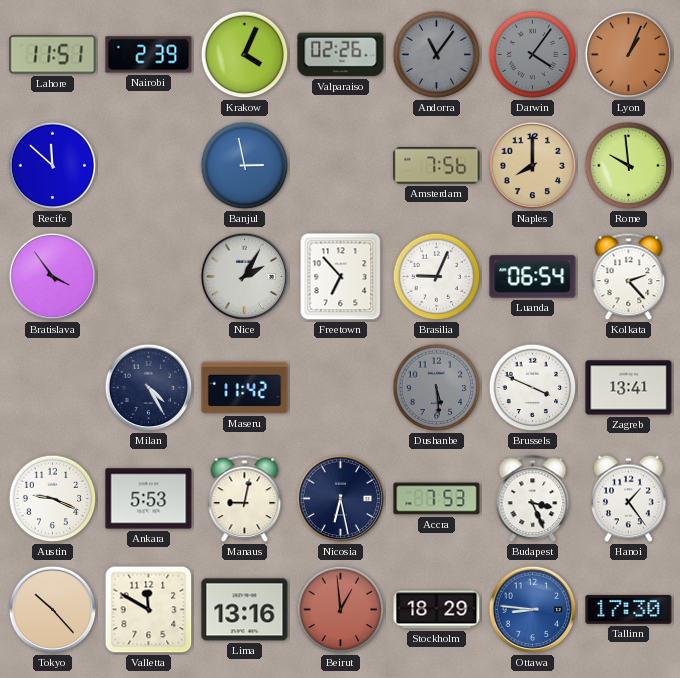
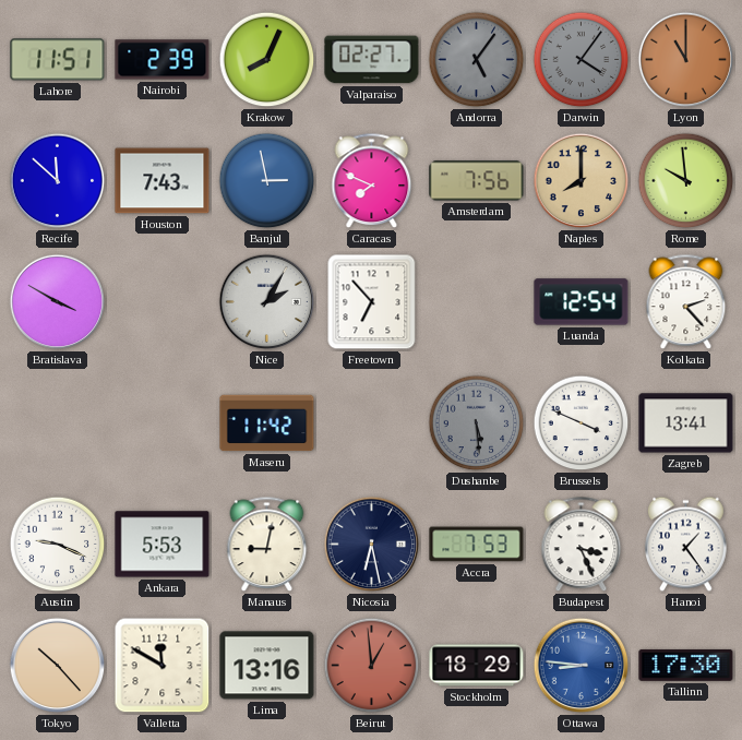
Krakow: 4:04 -> 8:04 (267, 60)
Valparaiso: 02:26 -> 02:27 (372, 60)
Andorra: 11:06 -> 5:06 (477, 60)
Lyon: 1:04 -> 11:00 (686, 60)
Houston: none -> 7:43 (163, 181)
Caracas: none -> 7:49 (372, 181)
Bratislava: 3:54 -> 3:50 (58, 302)
Brasilia: 9:04 -> none (437, 277)
Luanda: 06:54 -> 12:54 (582, 302)
Milan: 4:25 -> none (149, 388)
